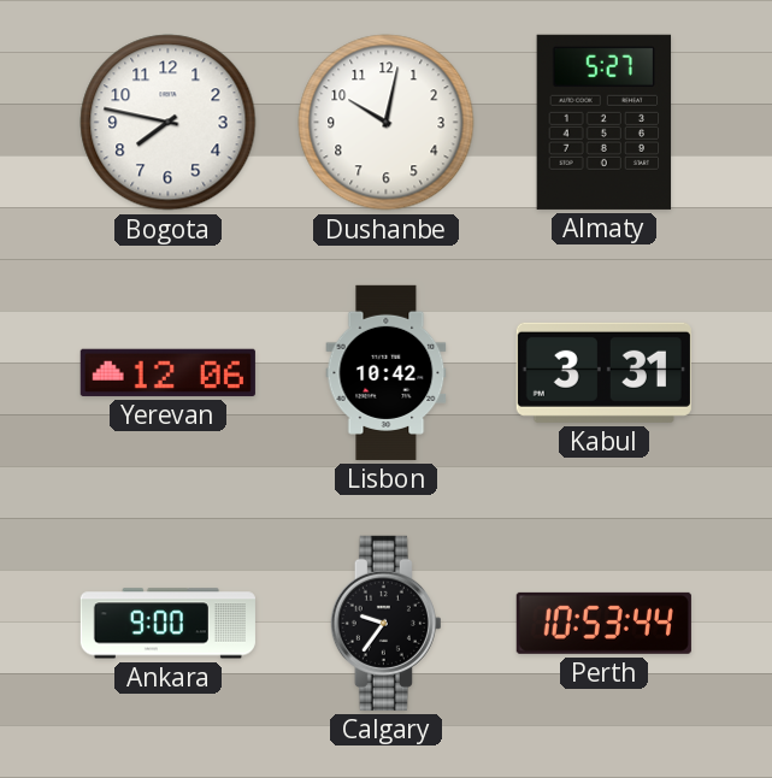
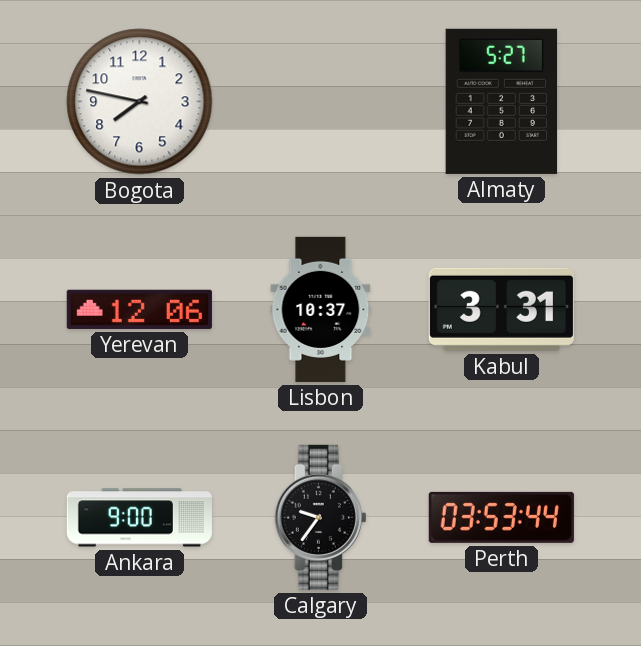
Dushanbe: 10:02 -> none (387, 123)
Lisbon: 10:42 -> 10:37 (321, 309)
Perth: 10:53 -> 03:53 (501, 517)
